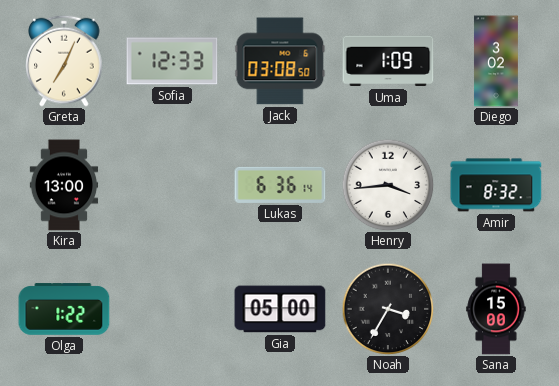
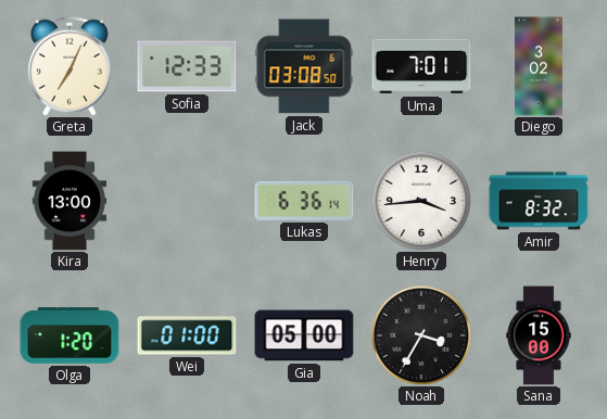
Uma: 1:09 -> 7:01 (421, 66)
Olga: 1:22 -> 1:20 (69, 335)
Wei: none -> 01:00 (187, 335)
